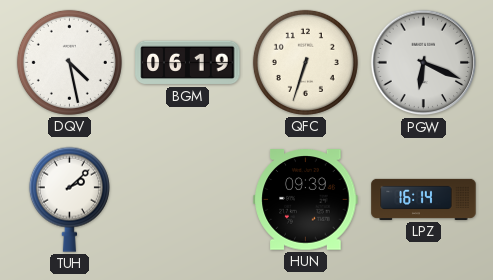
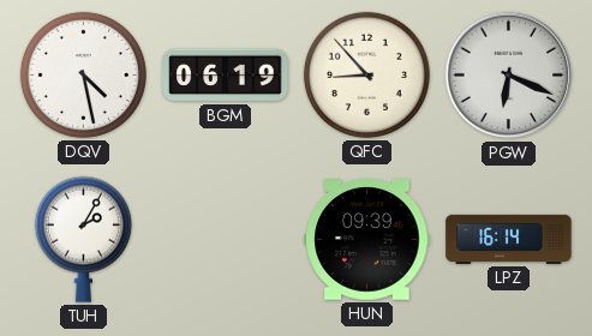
QFC: 6:33 -> 8:53 (366, 74)
TUH: 2:08 -> 2:05 (83, 239)
